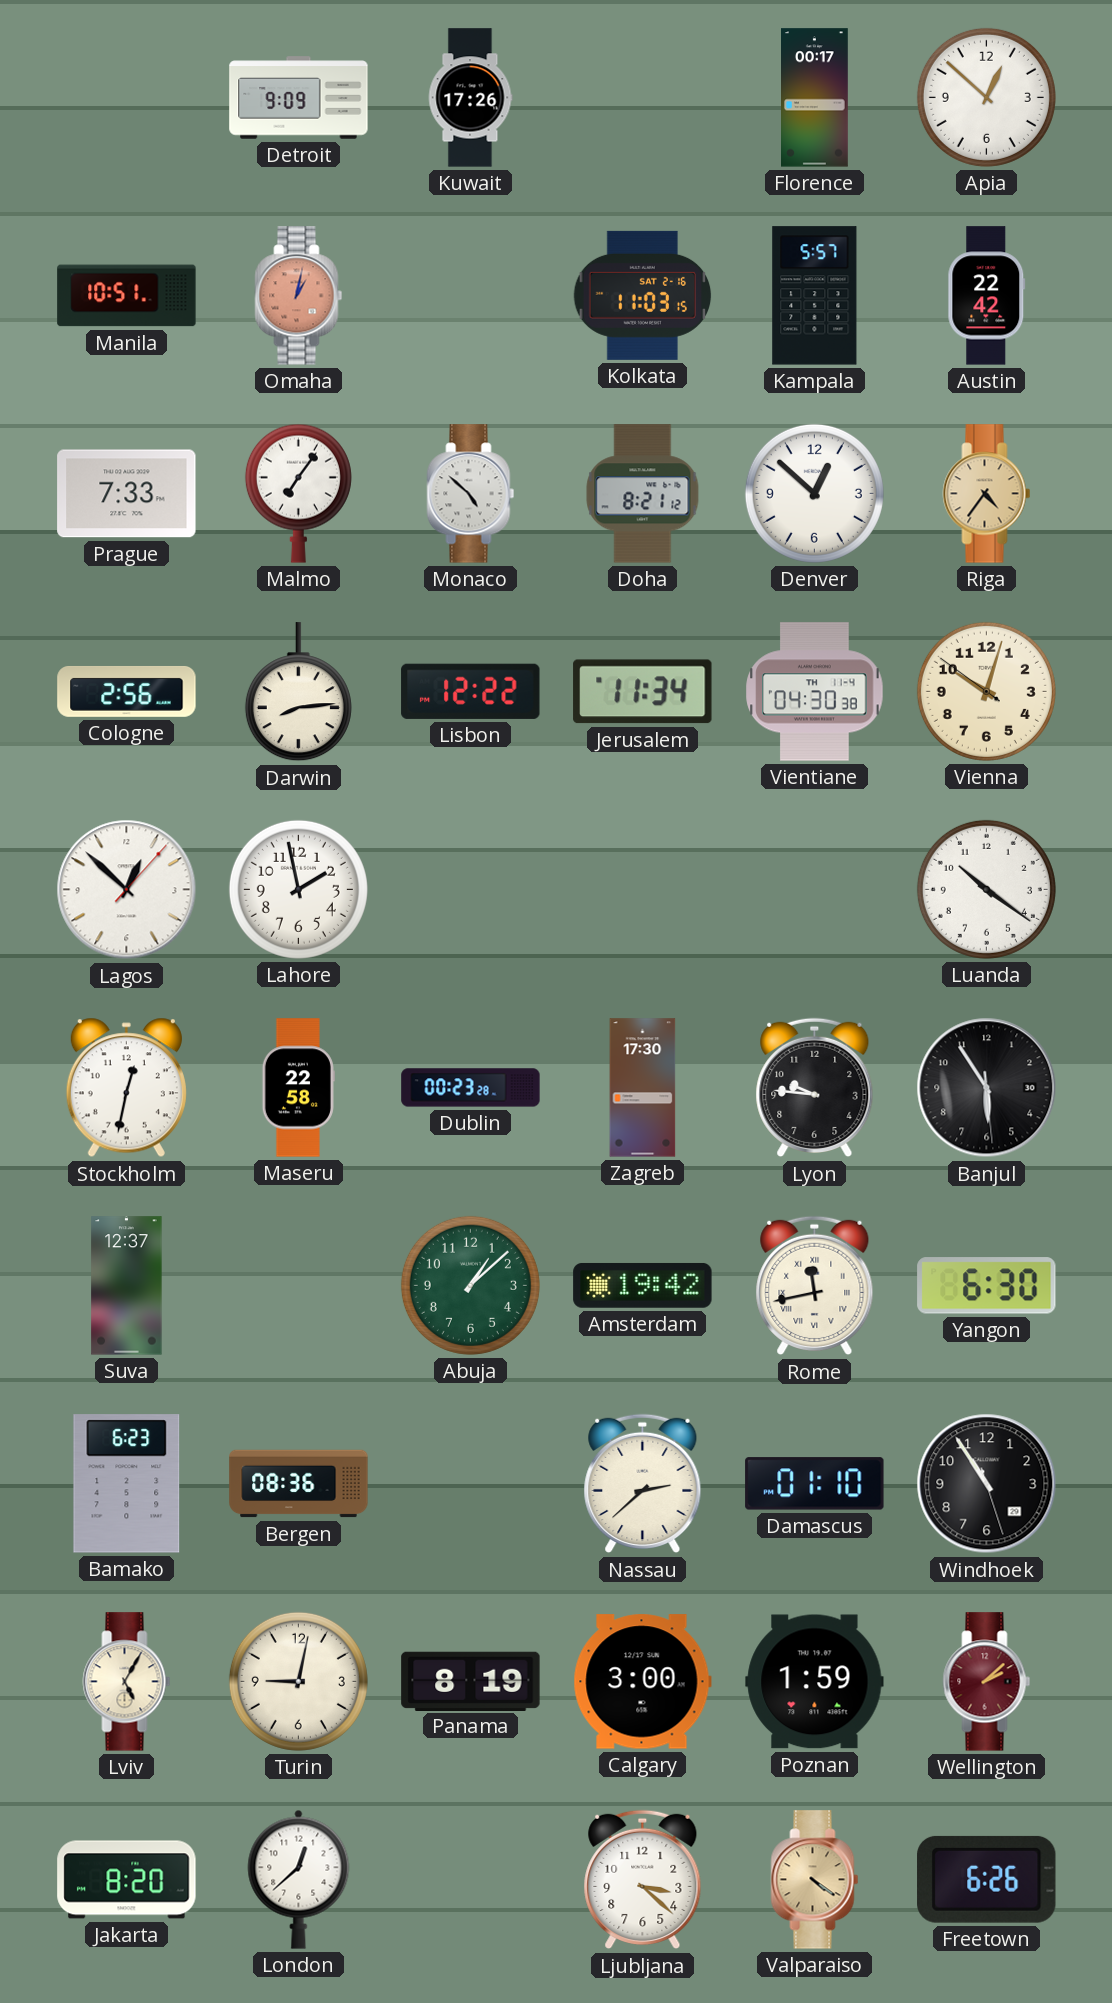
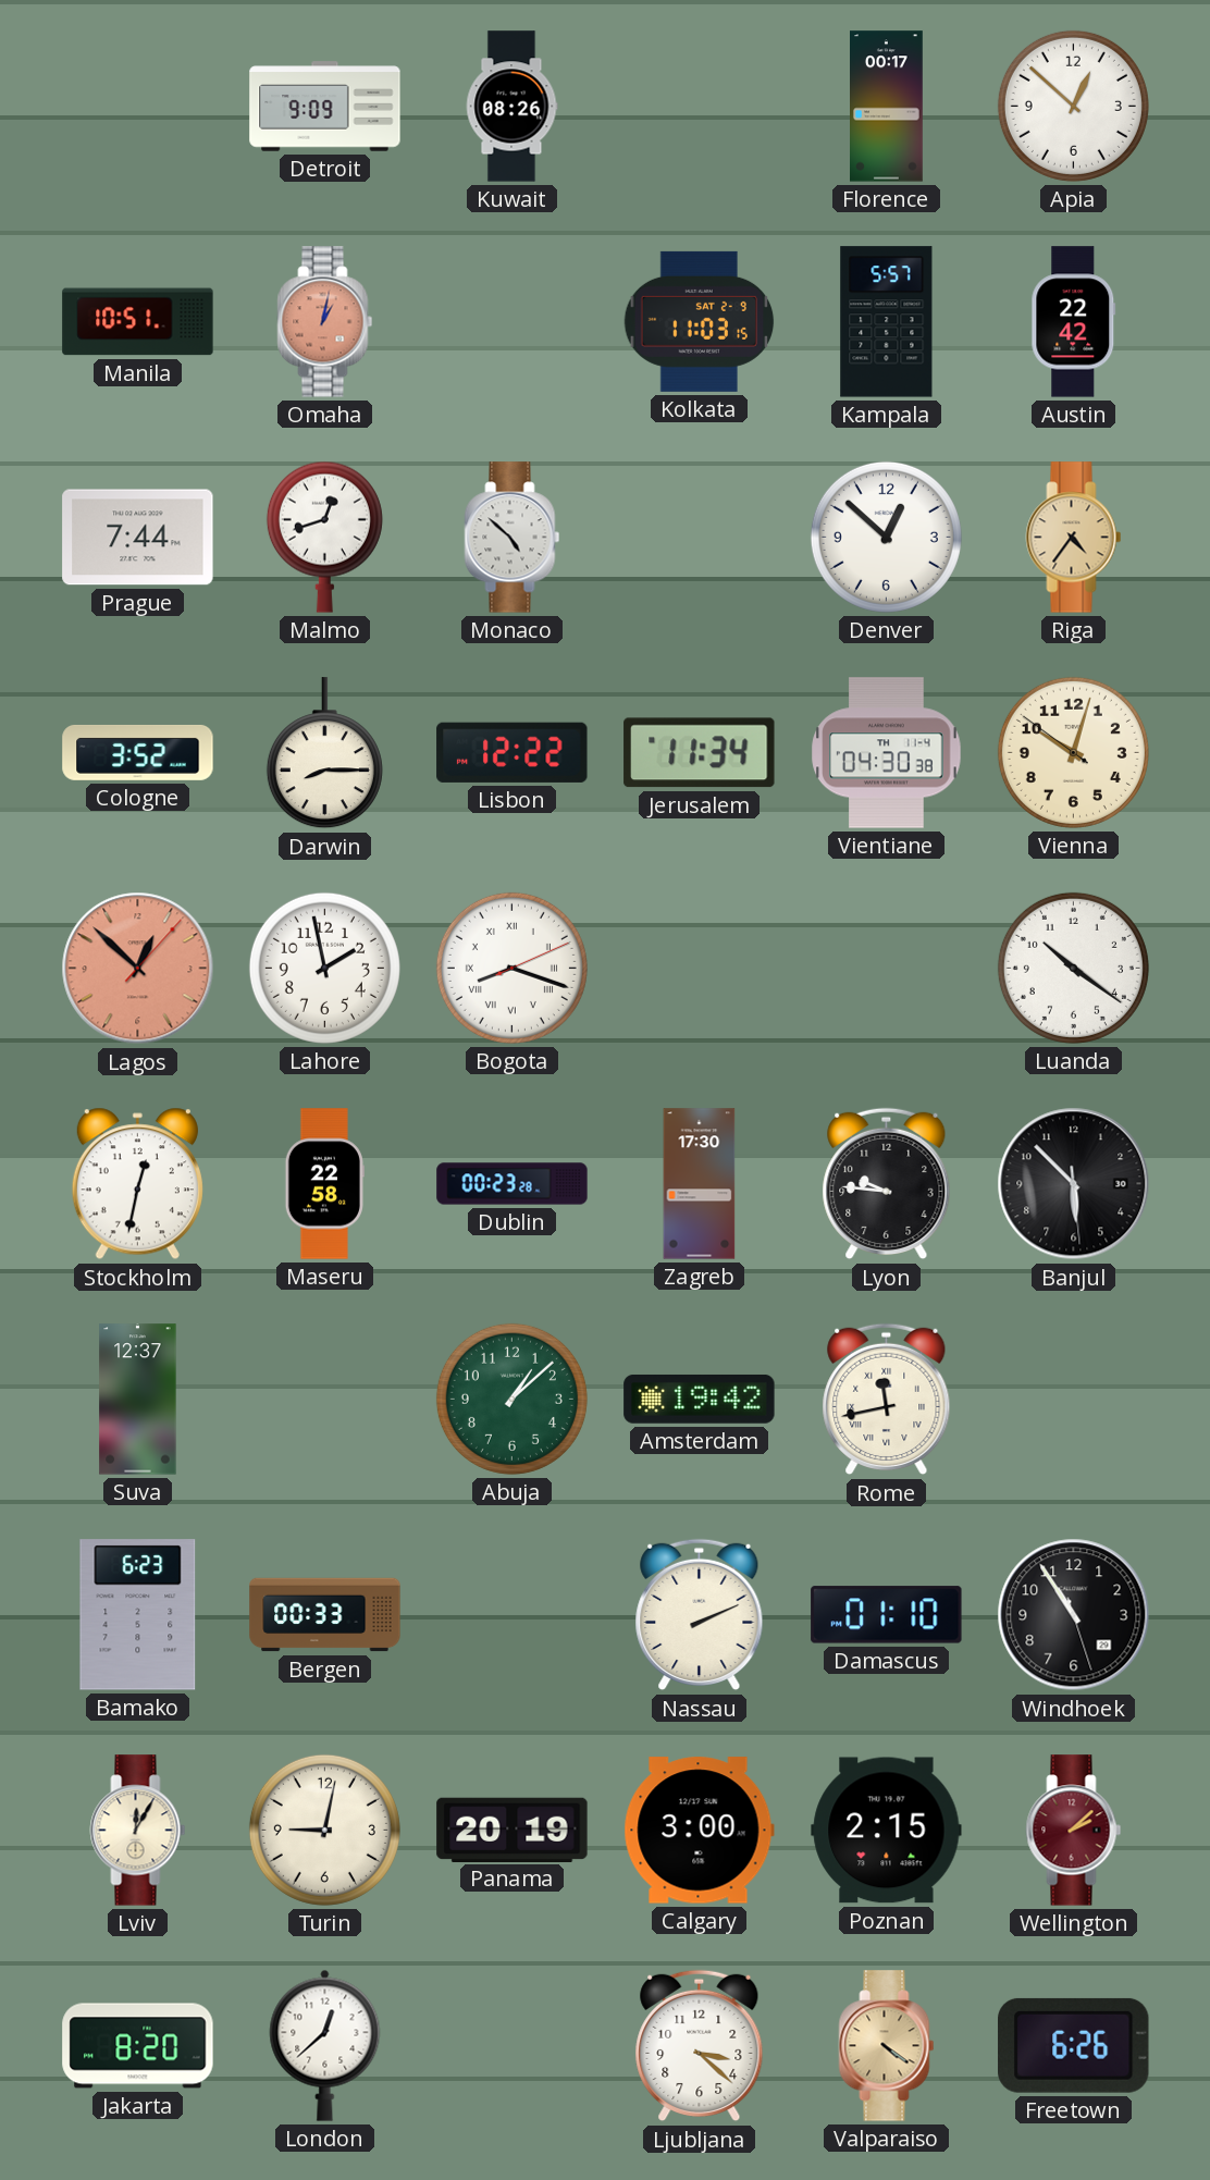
Kuwait: 17:26 -> 08:26 (511, 107)
Kolkata date: SAT 2-16 -> SAT 2-9 (700, 321)
Prague: 7:33 -> 7:44 (138, 538)
Malmo: 7:06 -> 12:42 (324, 537)
Doha: 8:21 -> none (643, 494)
Cologne: 2:56 -> 3:52 (138, 753)
Darwin: 8:14 -> 8:15 (324, 753)
Lagos dial: white -> salmon (138, 969)
Bogota: none -> 8:18 (511, 968)
Banjul: 5:54 -> 5:52 (1074, 1184)
Yangon: 6:30 -> none (987, 1286)
Bergen: 08:36 -> 00:33 (325, 1615)
Nassau: 2:38 -> 2:11 (700, 1615)
Lviv: 5:05 -> 12:05 (138, 1831)
Panama: 8:19 -> 20:19 (513, 1830)
Poznan: 1:59 -> 2:15 (887, 1831)
